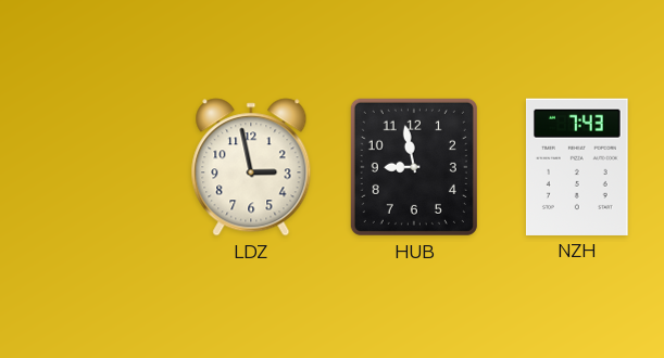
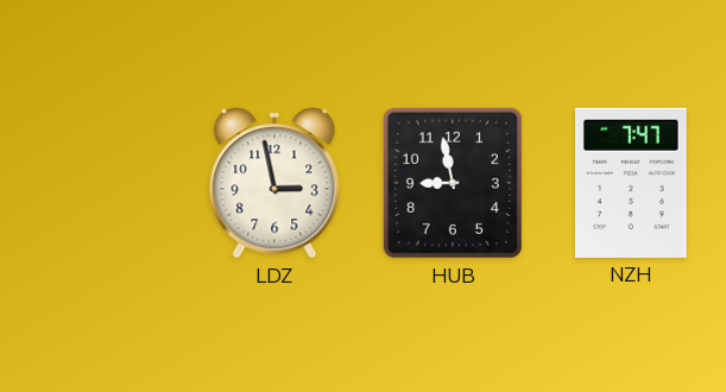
NZH: 7:43 -> 7:47 (631, 183)
